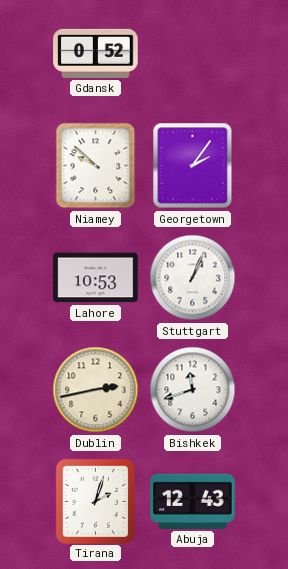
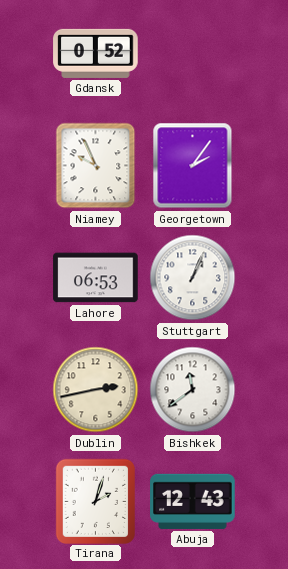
Niamey: 9:52 -> 9:56 (96, 166)
Lahore: 10:53 -> 06:53 (96, 278)
Bishkek: 11:42 -> 11:39 (193, 390)
